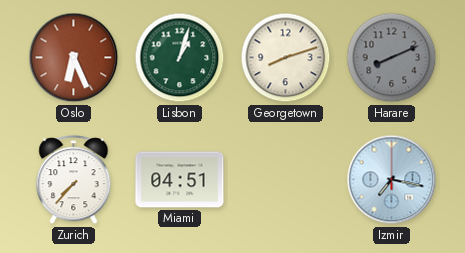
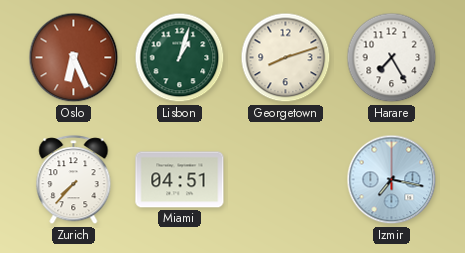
Harare: 8:11 -> 7:25 (392, 58)
Harare dial: grey -> white (392, 58)
